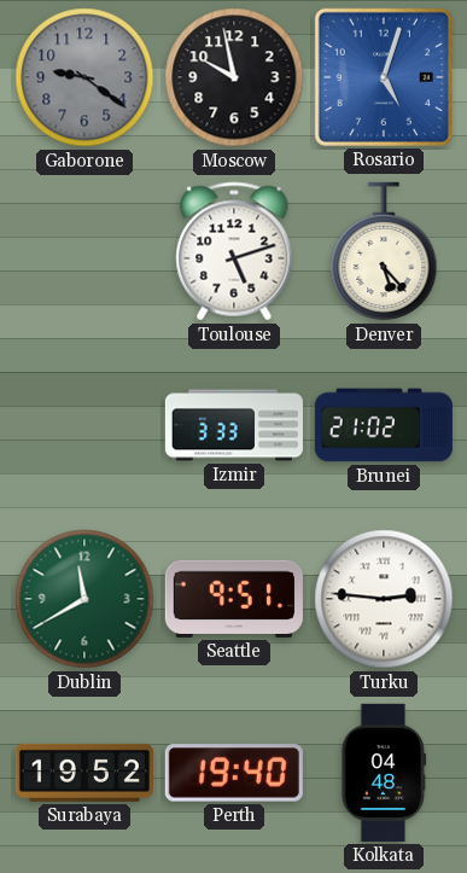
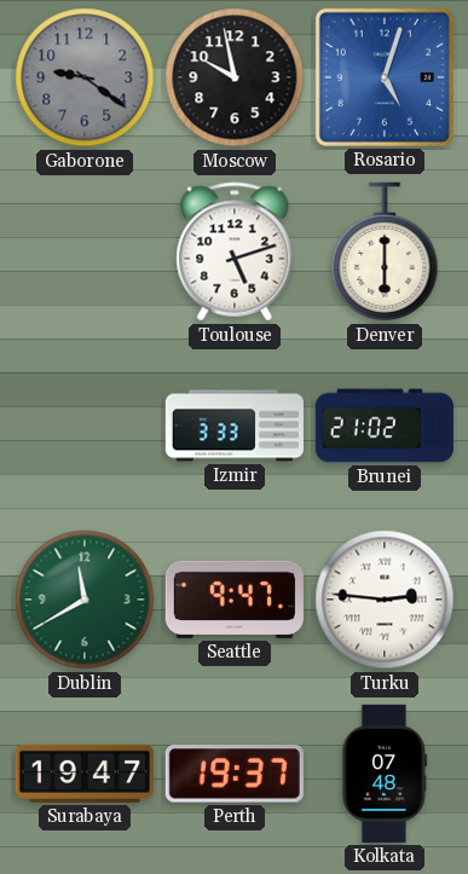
Denver: 5:23 -> 6:00 (385, 251)
Seattle: 9:51 -> 9:47 (235, 600)
Surabaya: 19:52 -> 19:47 (85, 774)
Perth: 19:40 -> 19:37 (235, 774)
Kolkata: 04:48 -> 07:48 (385, 774)
